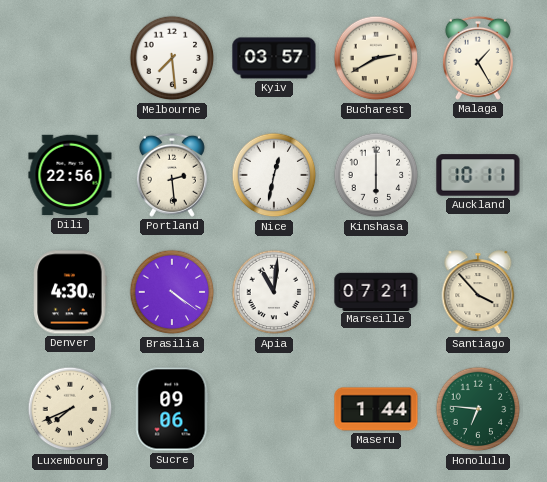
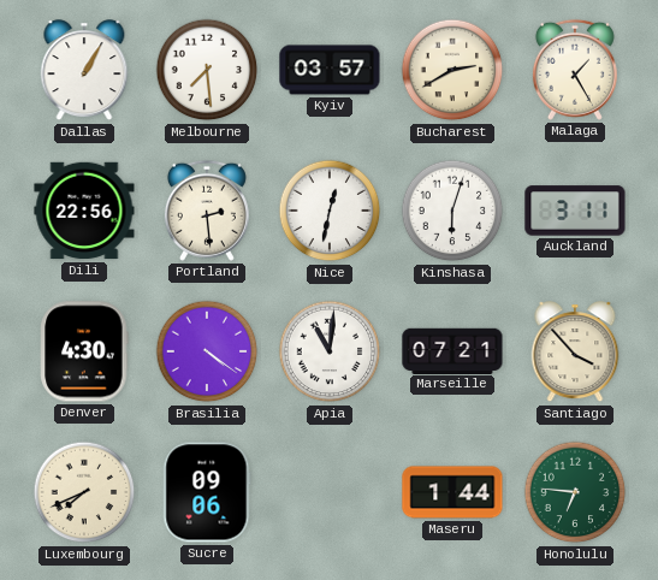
Dallas: none -> 1:05 (84, 71)
Kinshasa: 6:00 -> 6:03 (452, 211)
Auckland: 10:11 -> 3:11 (575, 211)
